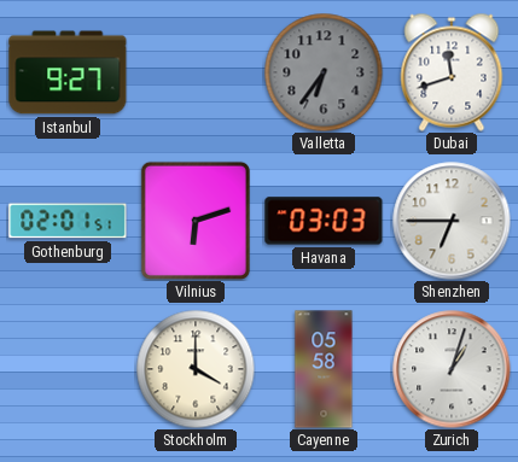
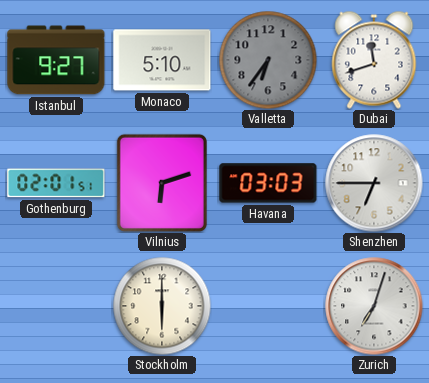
Monaco: none -> 5:10 (162, 60)
Stockholm: 4:00 -> 6:00 (162, 306)
Cayenne: 05:58 -> none (324, 369)
Zurich: 1:03 -> 7:03 (374, 306)
